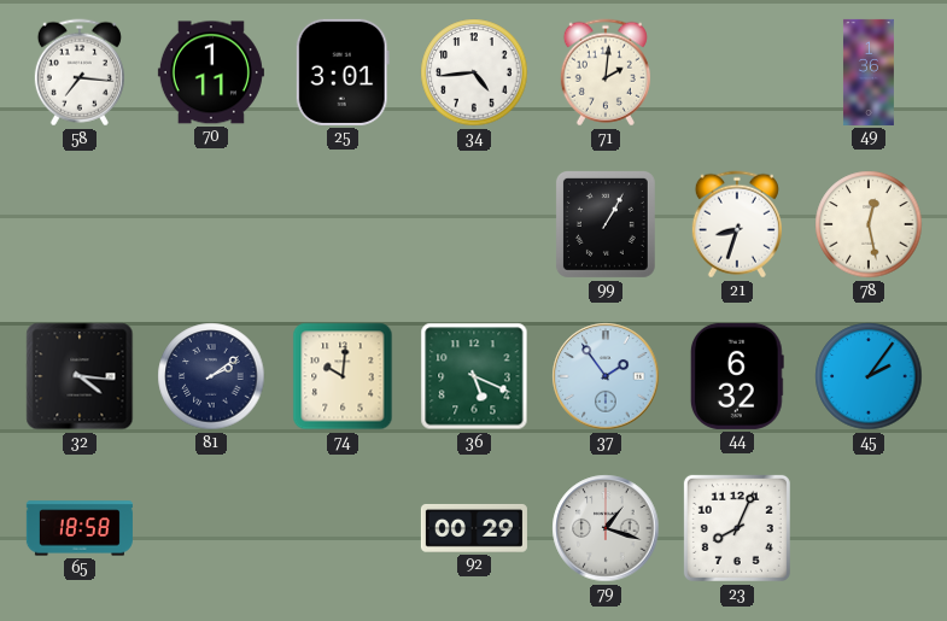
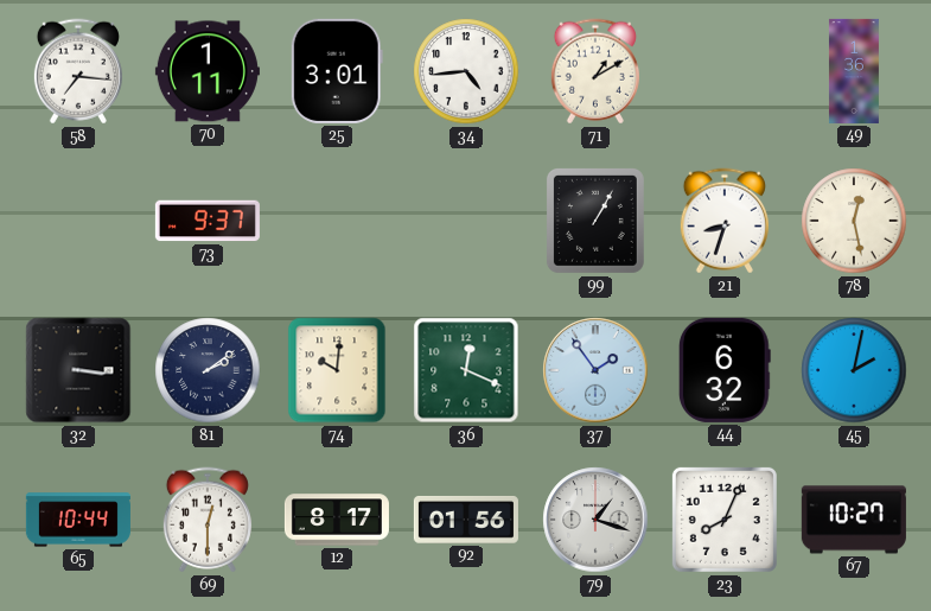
71: 2:01 -> 1:10 (595, 71)
73: none -> 9:37 (208, 221)
32: 4:16 -> 3:16 (78, 370)
36: 5:19 -> 12:19 (466, 370)
45: 2:06 -> 2:02 (854, 370)
65: 18:58 -> 10:44 (78, 520)
69: none -> 12:30 (208, 520)
12: none -> 8:17 (337, 520)
92: 00:29 -> 01:56 (466, 520)
67: none -> 10:27 (854, 520)
